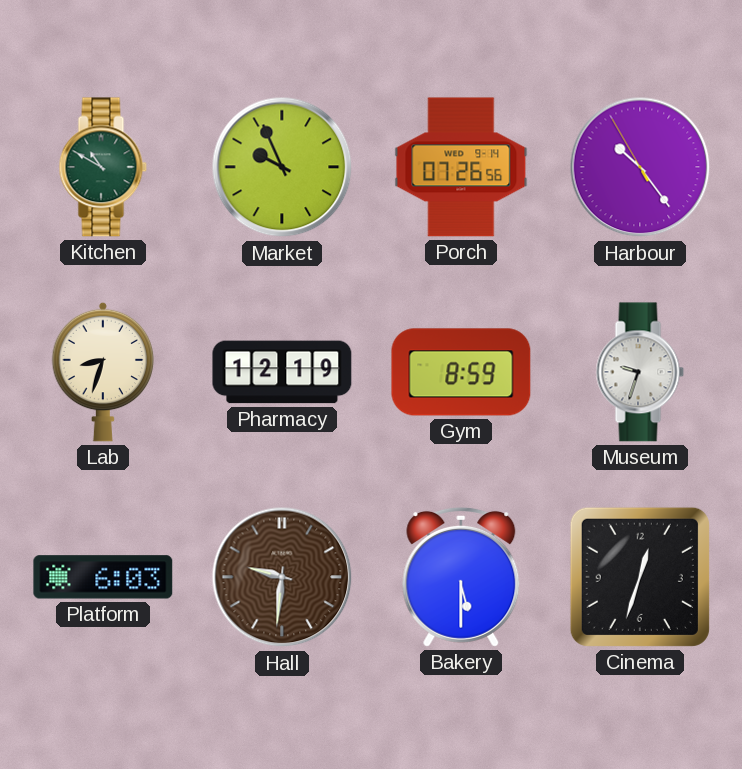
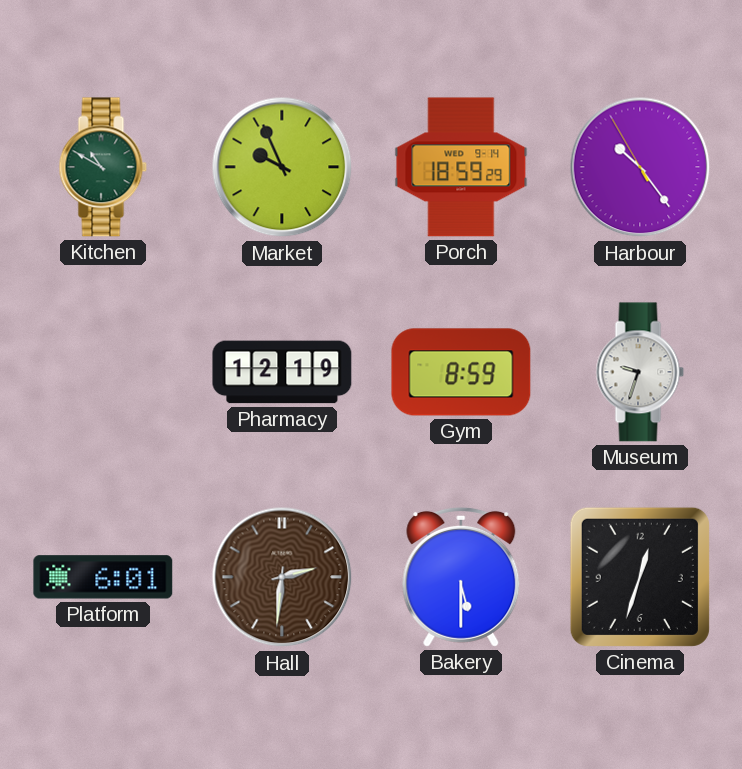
Porch: 07:26 -> 18:59 (461, 167)
Lab: 8:33 -> none (103, 372)
Platform: 6:03 -> 6:01 (103, 577)
Hall: 9:31 -> 2:31 (282, 577)
